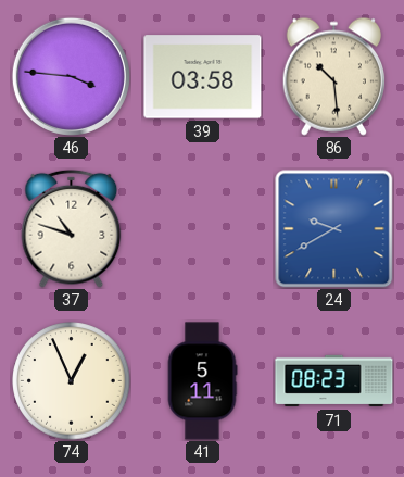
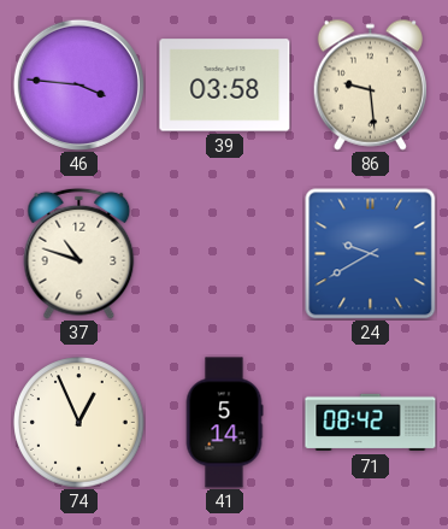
86: 10:29 -> 9:29 (370, 84)
41: 5:11 -> 5:14 (224, 423)
71: 08:23 -> 08:42 (371, 423)
